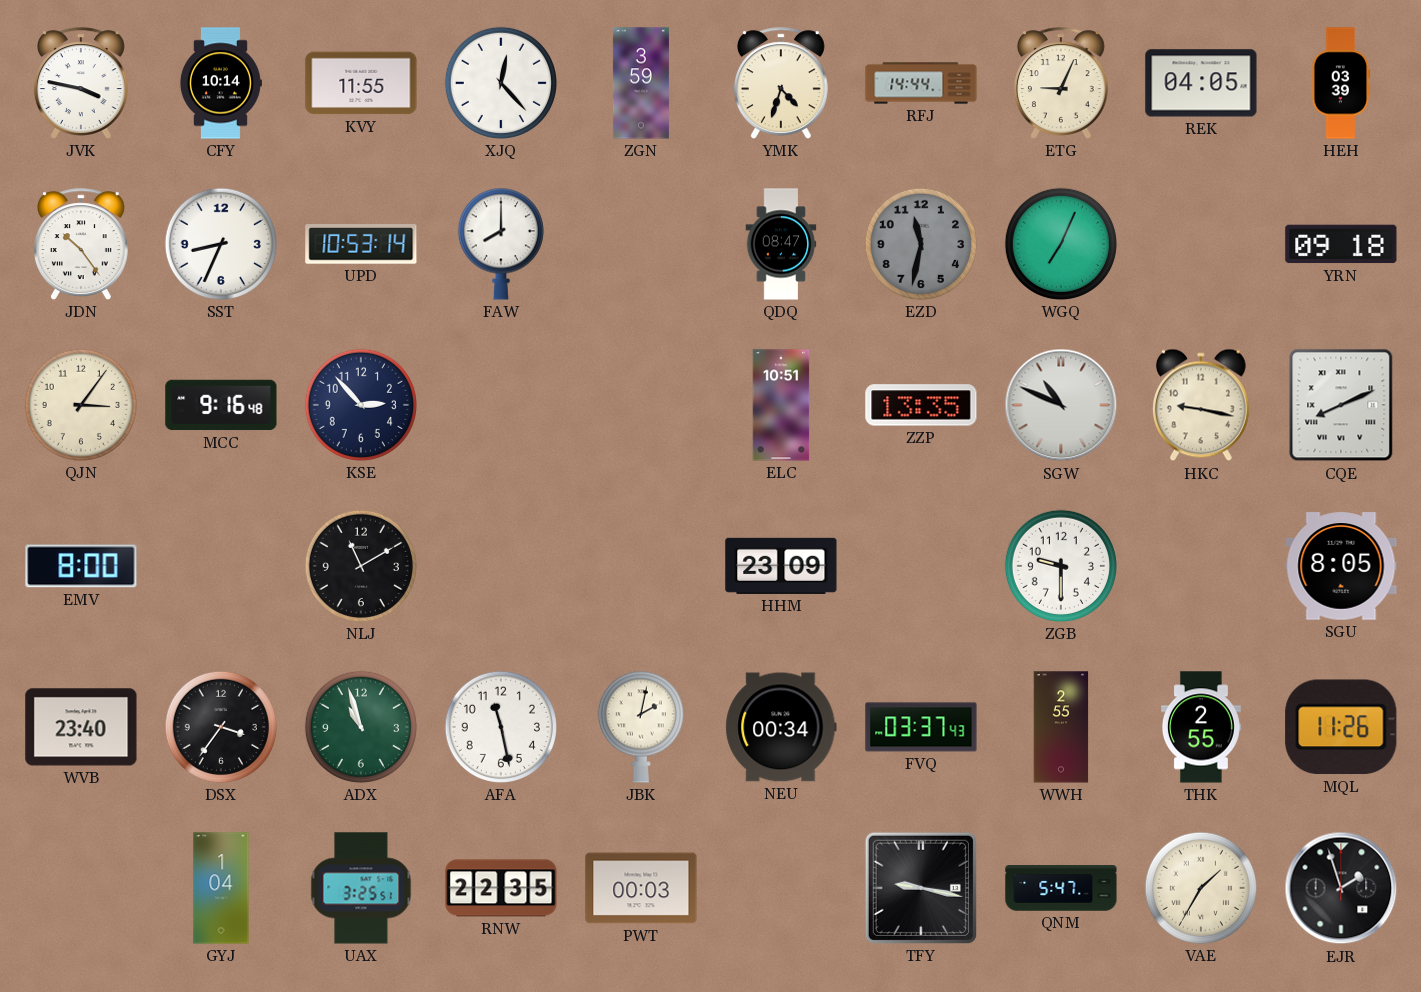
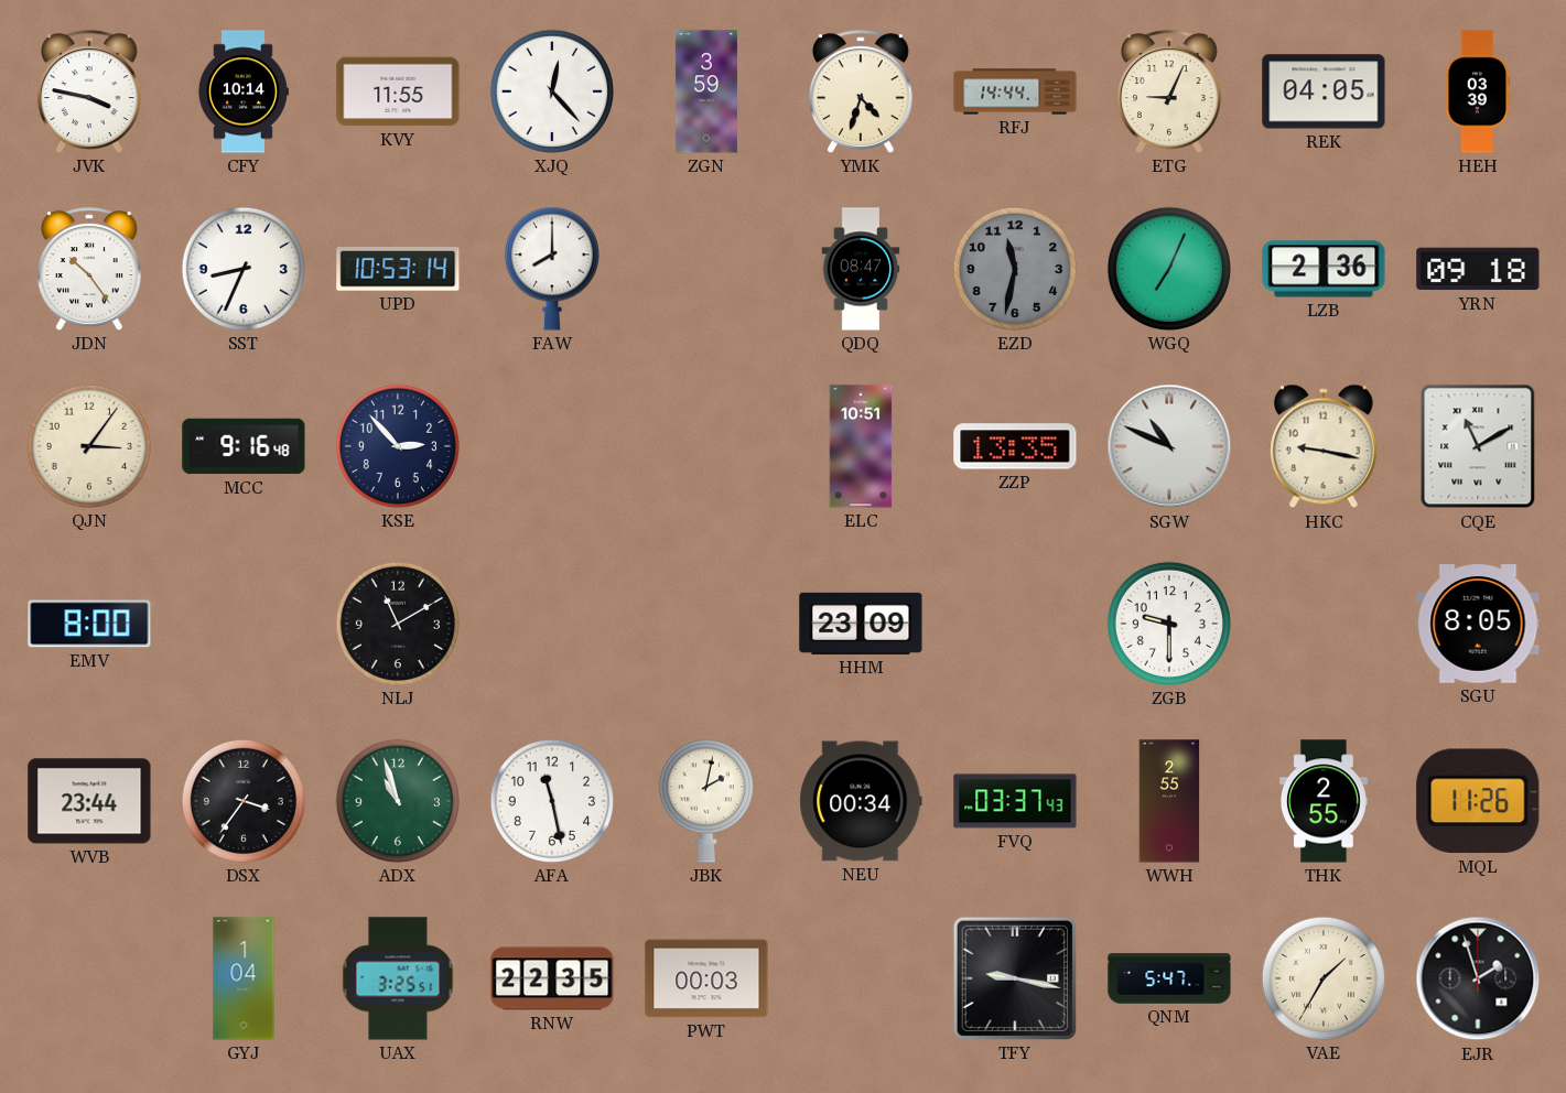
LZB: none -> 2:36 (1324, 269)
CQE: 8:11 -> 11:10 (1478, 446)
WVB: 23:40 -> 23:44 (89, 801)
